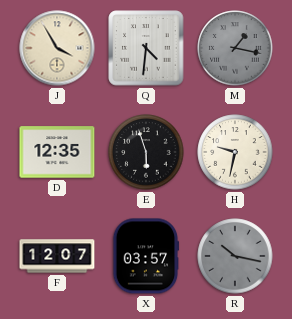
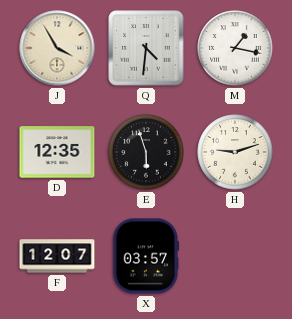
M dial: grey -> white (235, 48)
H: 9:32 -> 9:12 (235, 152)
R: 10:17 -> none (235, 256)
